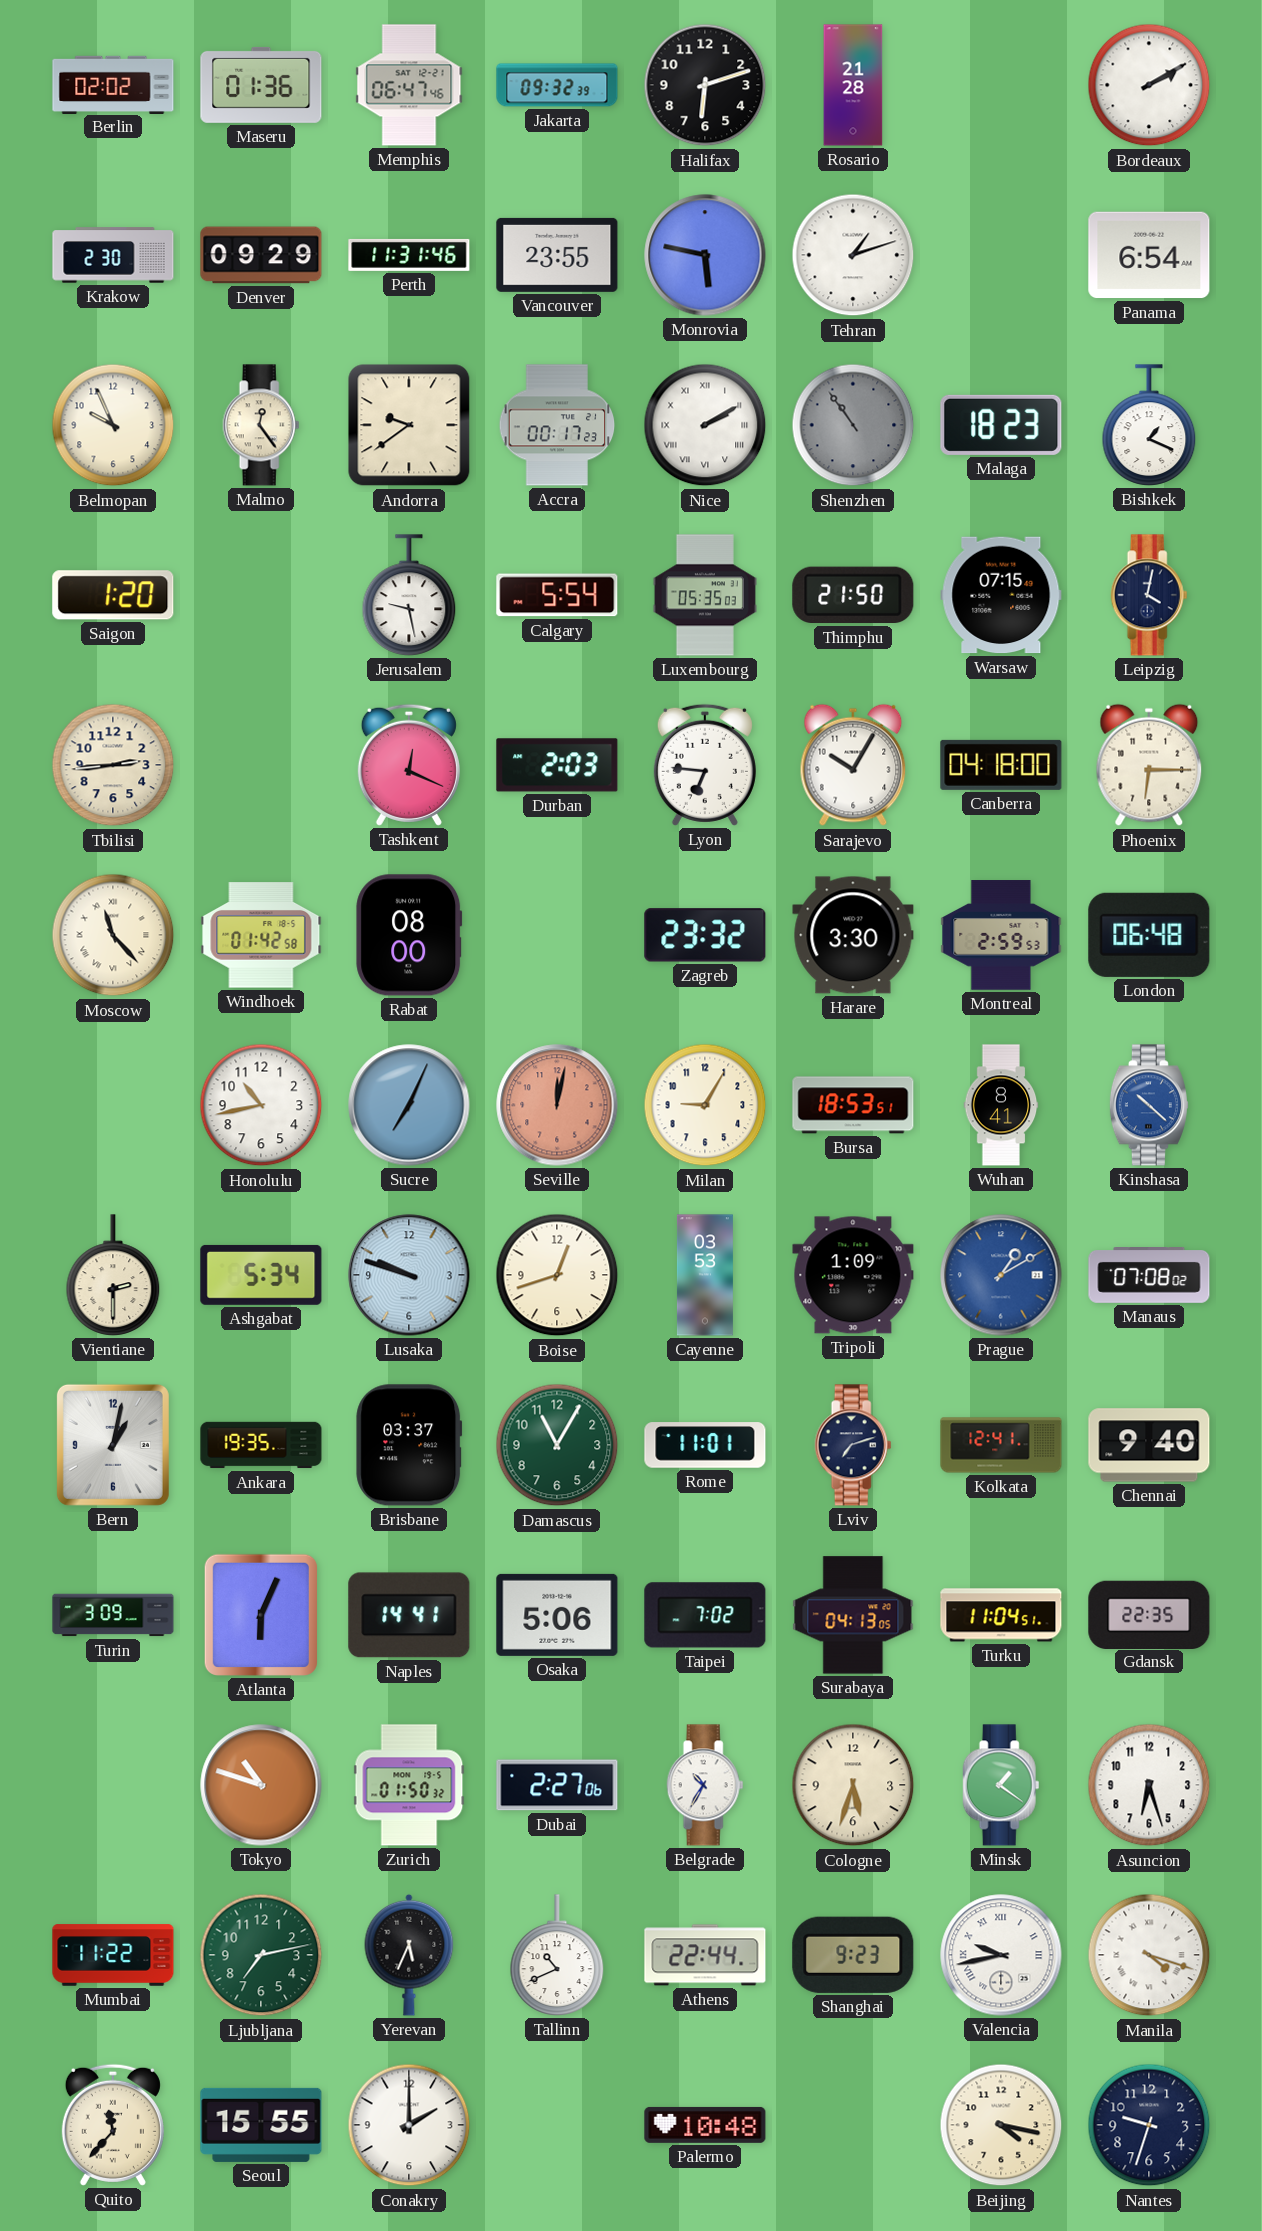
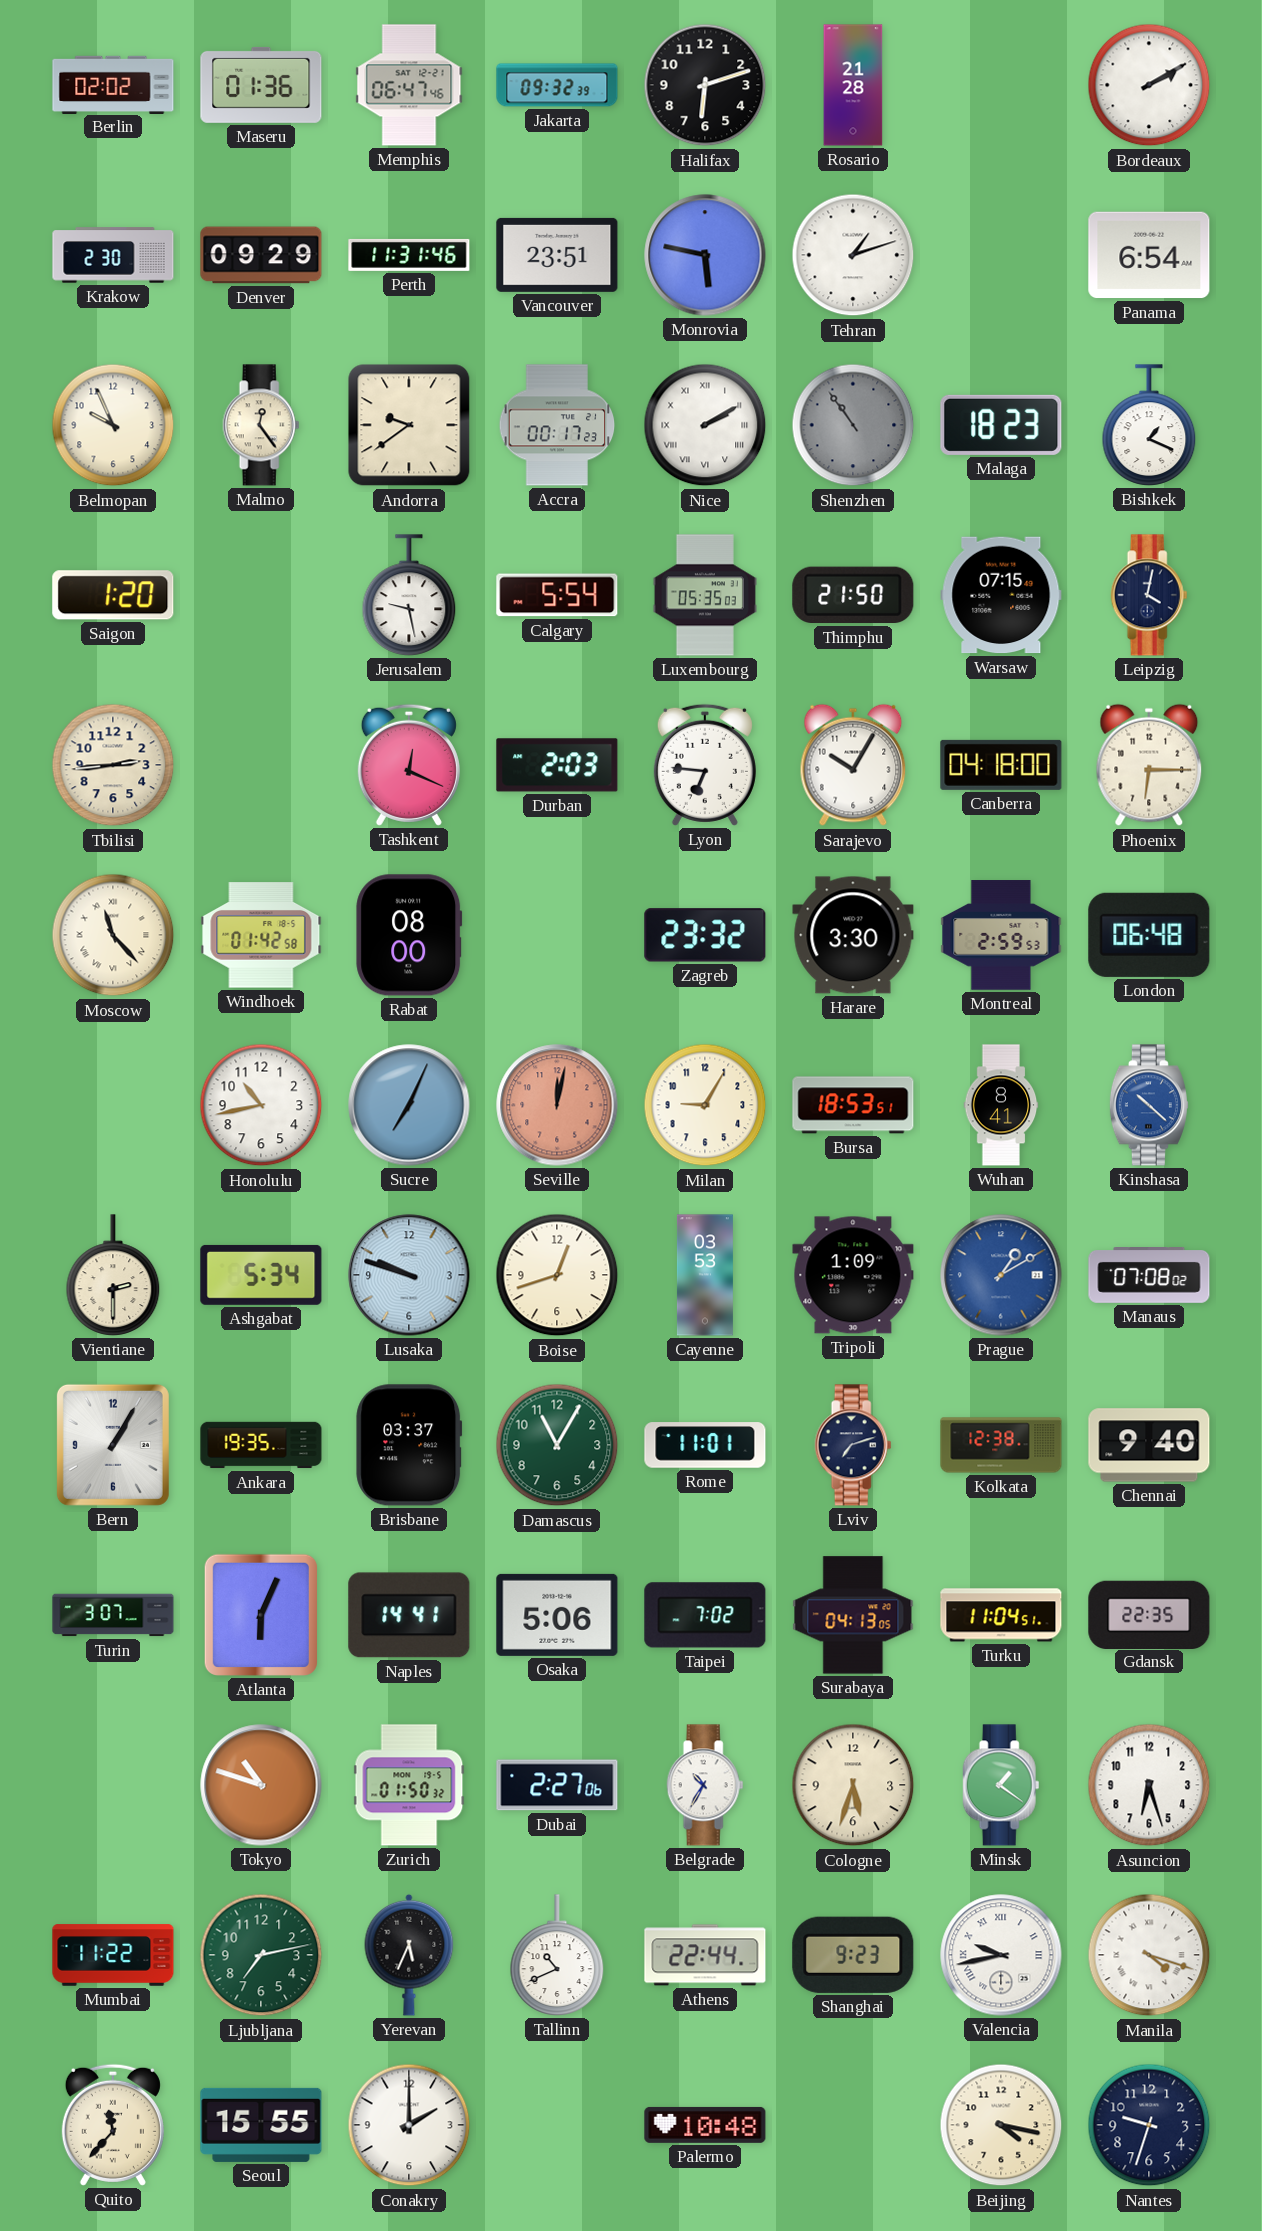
Vancouver: 23:55 -> 23:51 (557, 255)
Bern: 1:02 -> 1:05 (113, 1445)
Kolkata: 12:41 -> 12:38 (1001, 1445)
Turin: 3:09 -> 3:07 (113, 1615)
